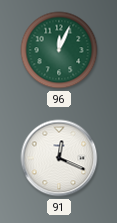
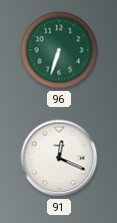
96: 12:04 -> 6:33 (59, 50)
